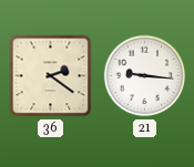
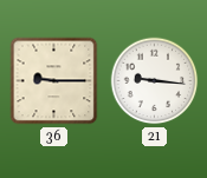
36: 2:21 -> 9:15 (54, 81)
